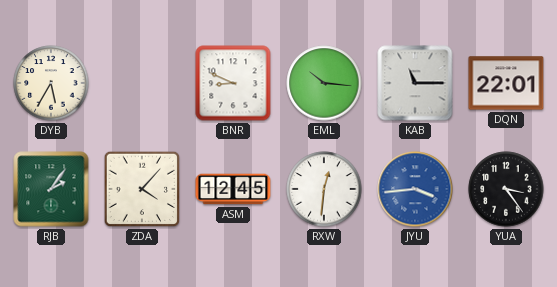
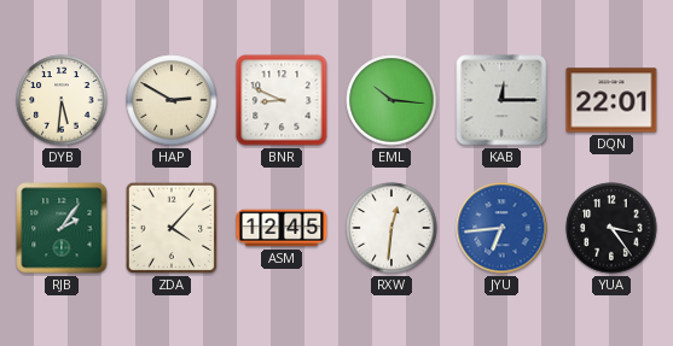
DYB: 5:35 -> 5:31 (62, 100)
HAP: none -> 2:50 (172, 100)
KAB: 11:15 -> 12:15 (501, 100)
JYU: 3:44 -> 6:44 (501, 228)
